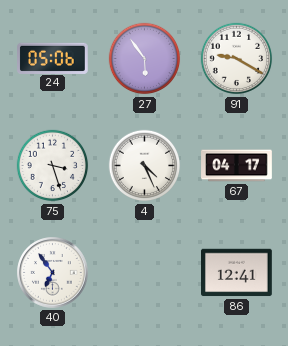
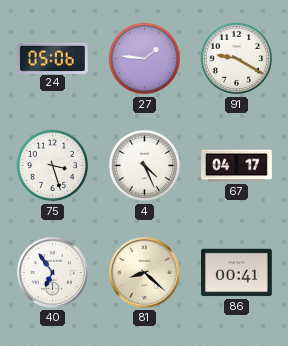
27: 5:54 -> 1:46 (145, 59)
81: none -> 8:22 (145, 273)
86: 12:41 -> 00:41 (237, 273)
